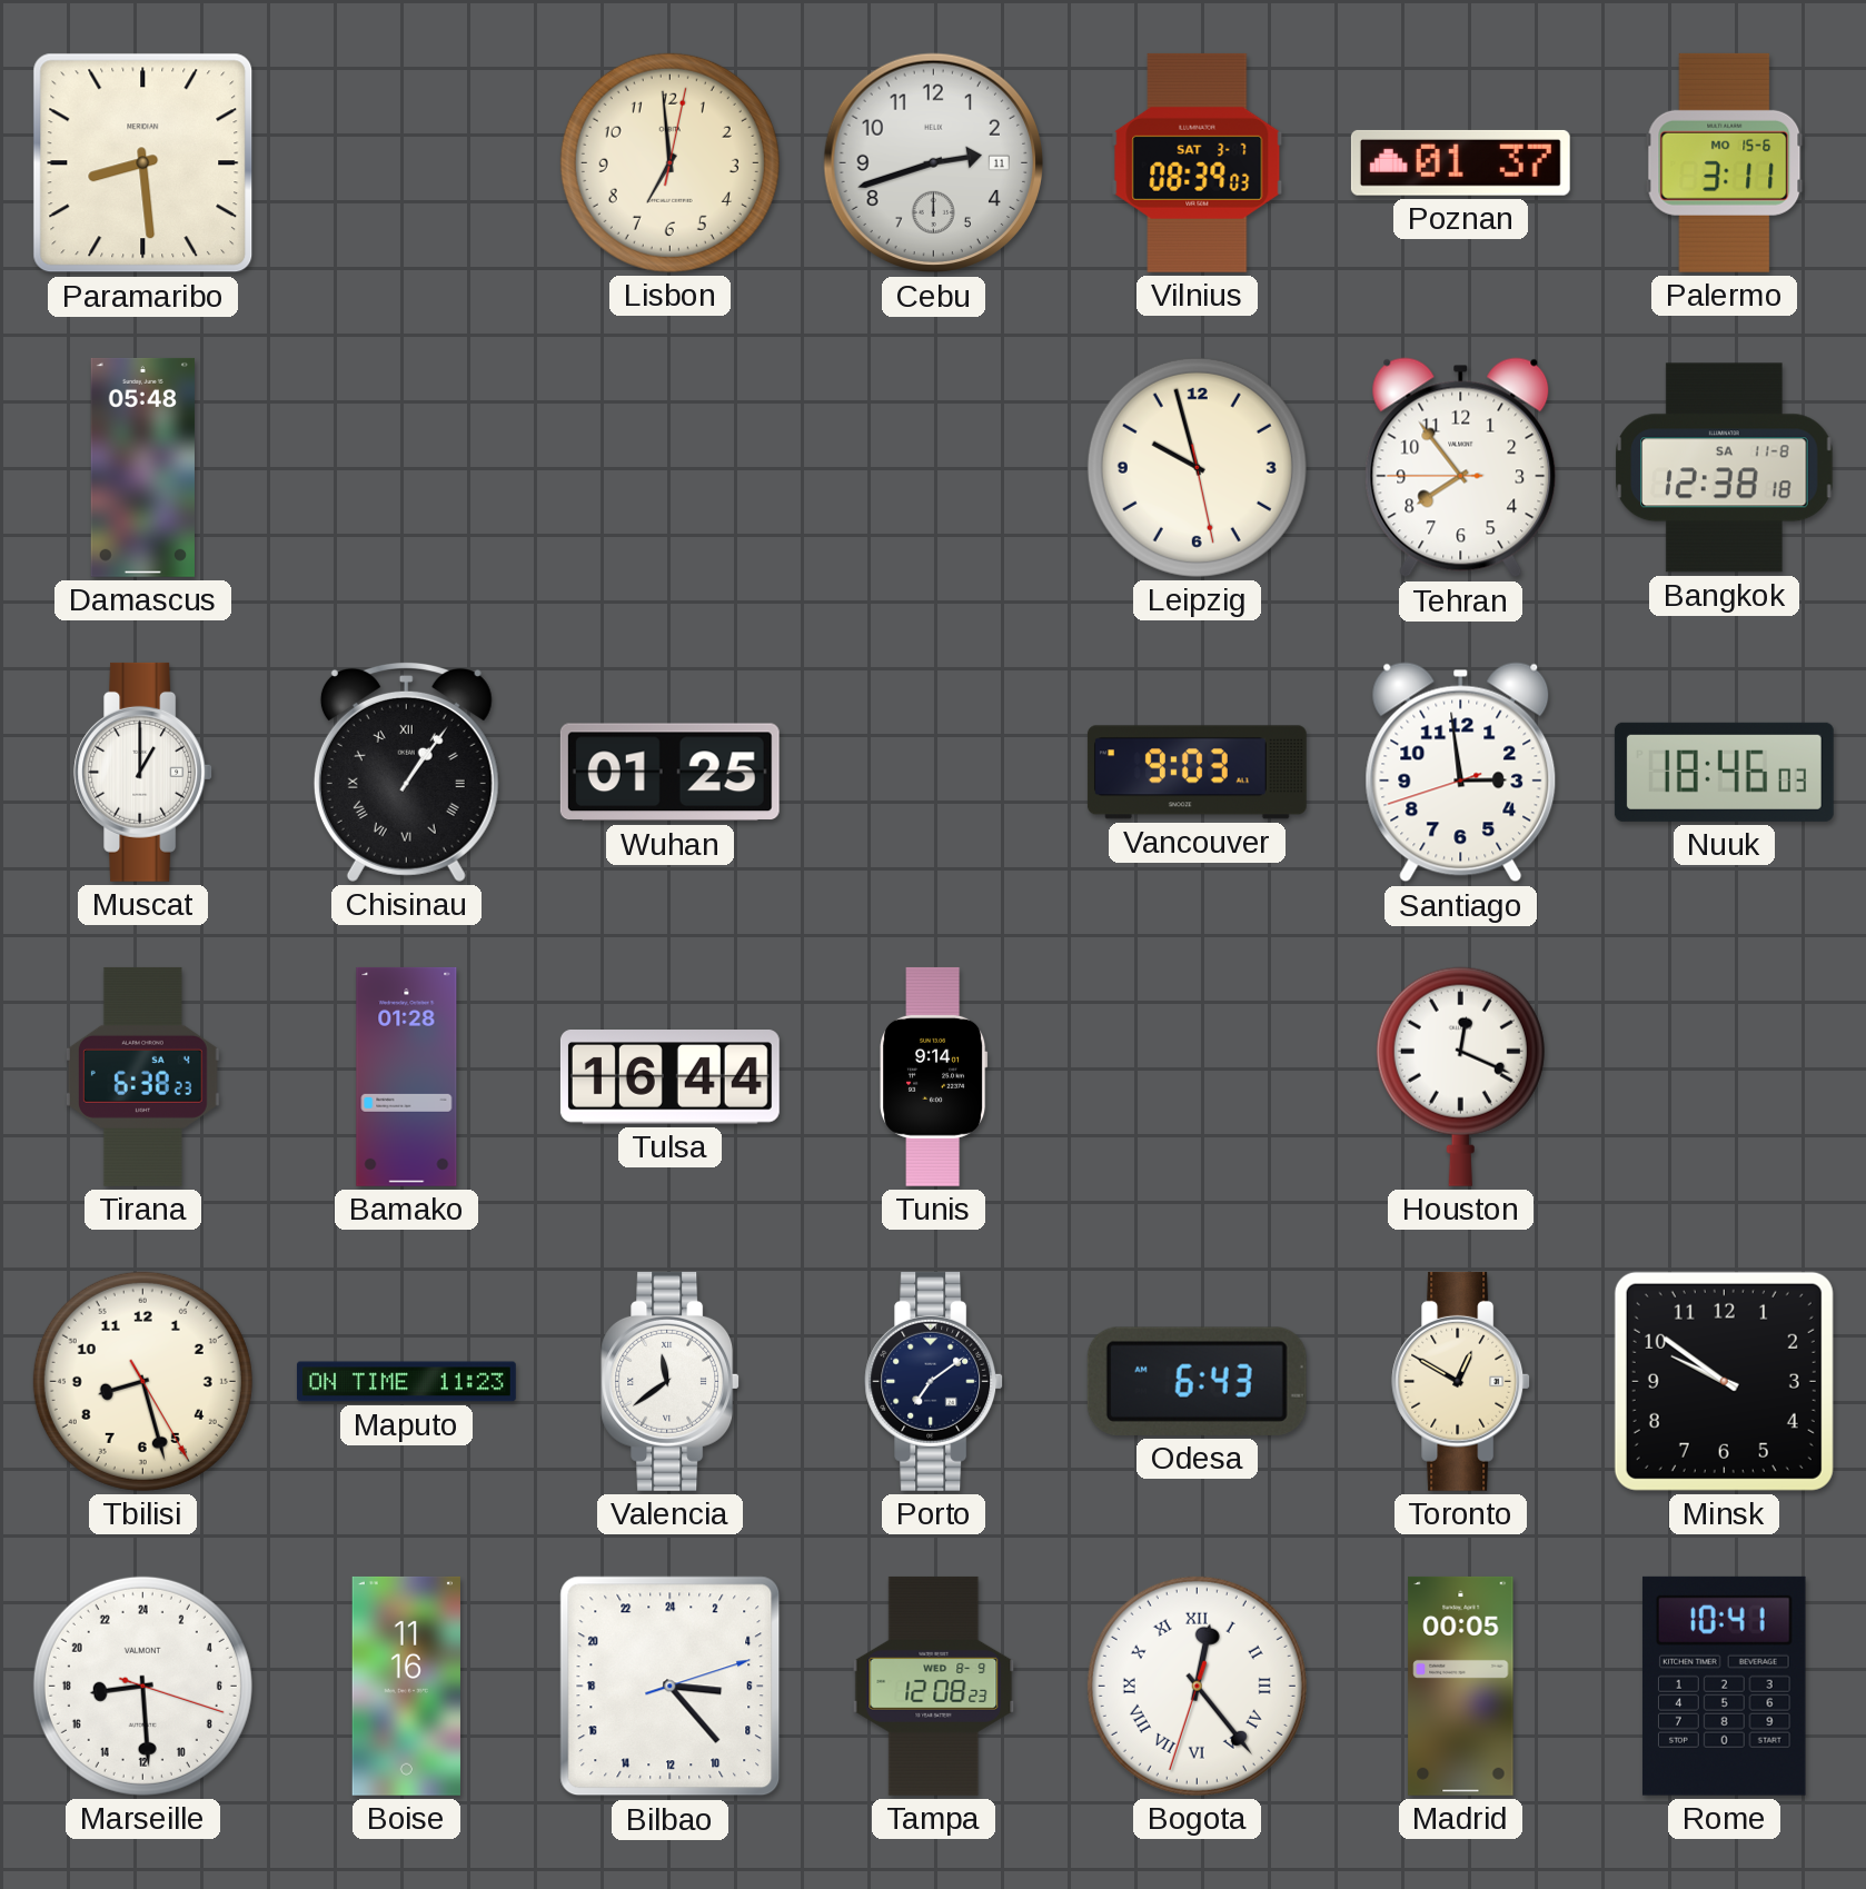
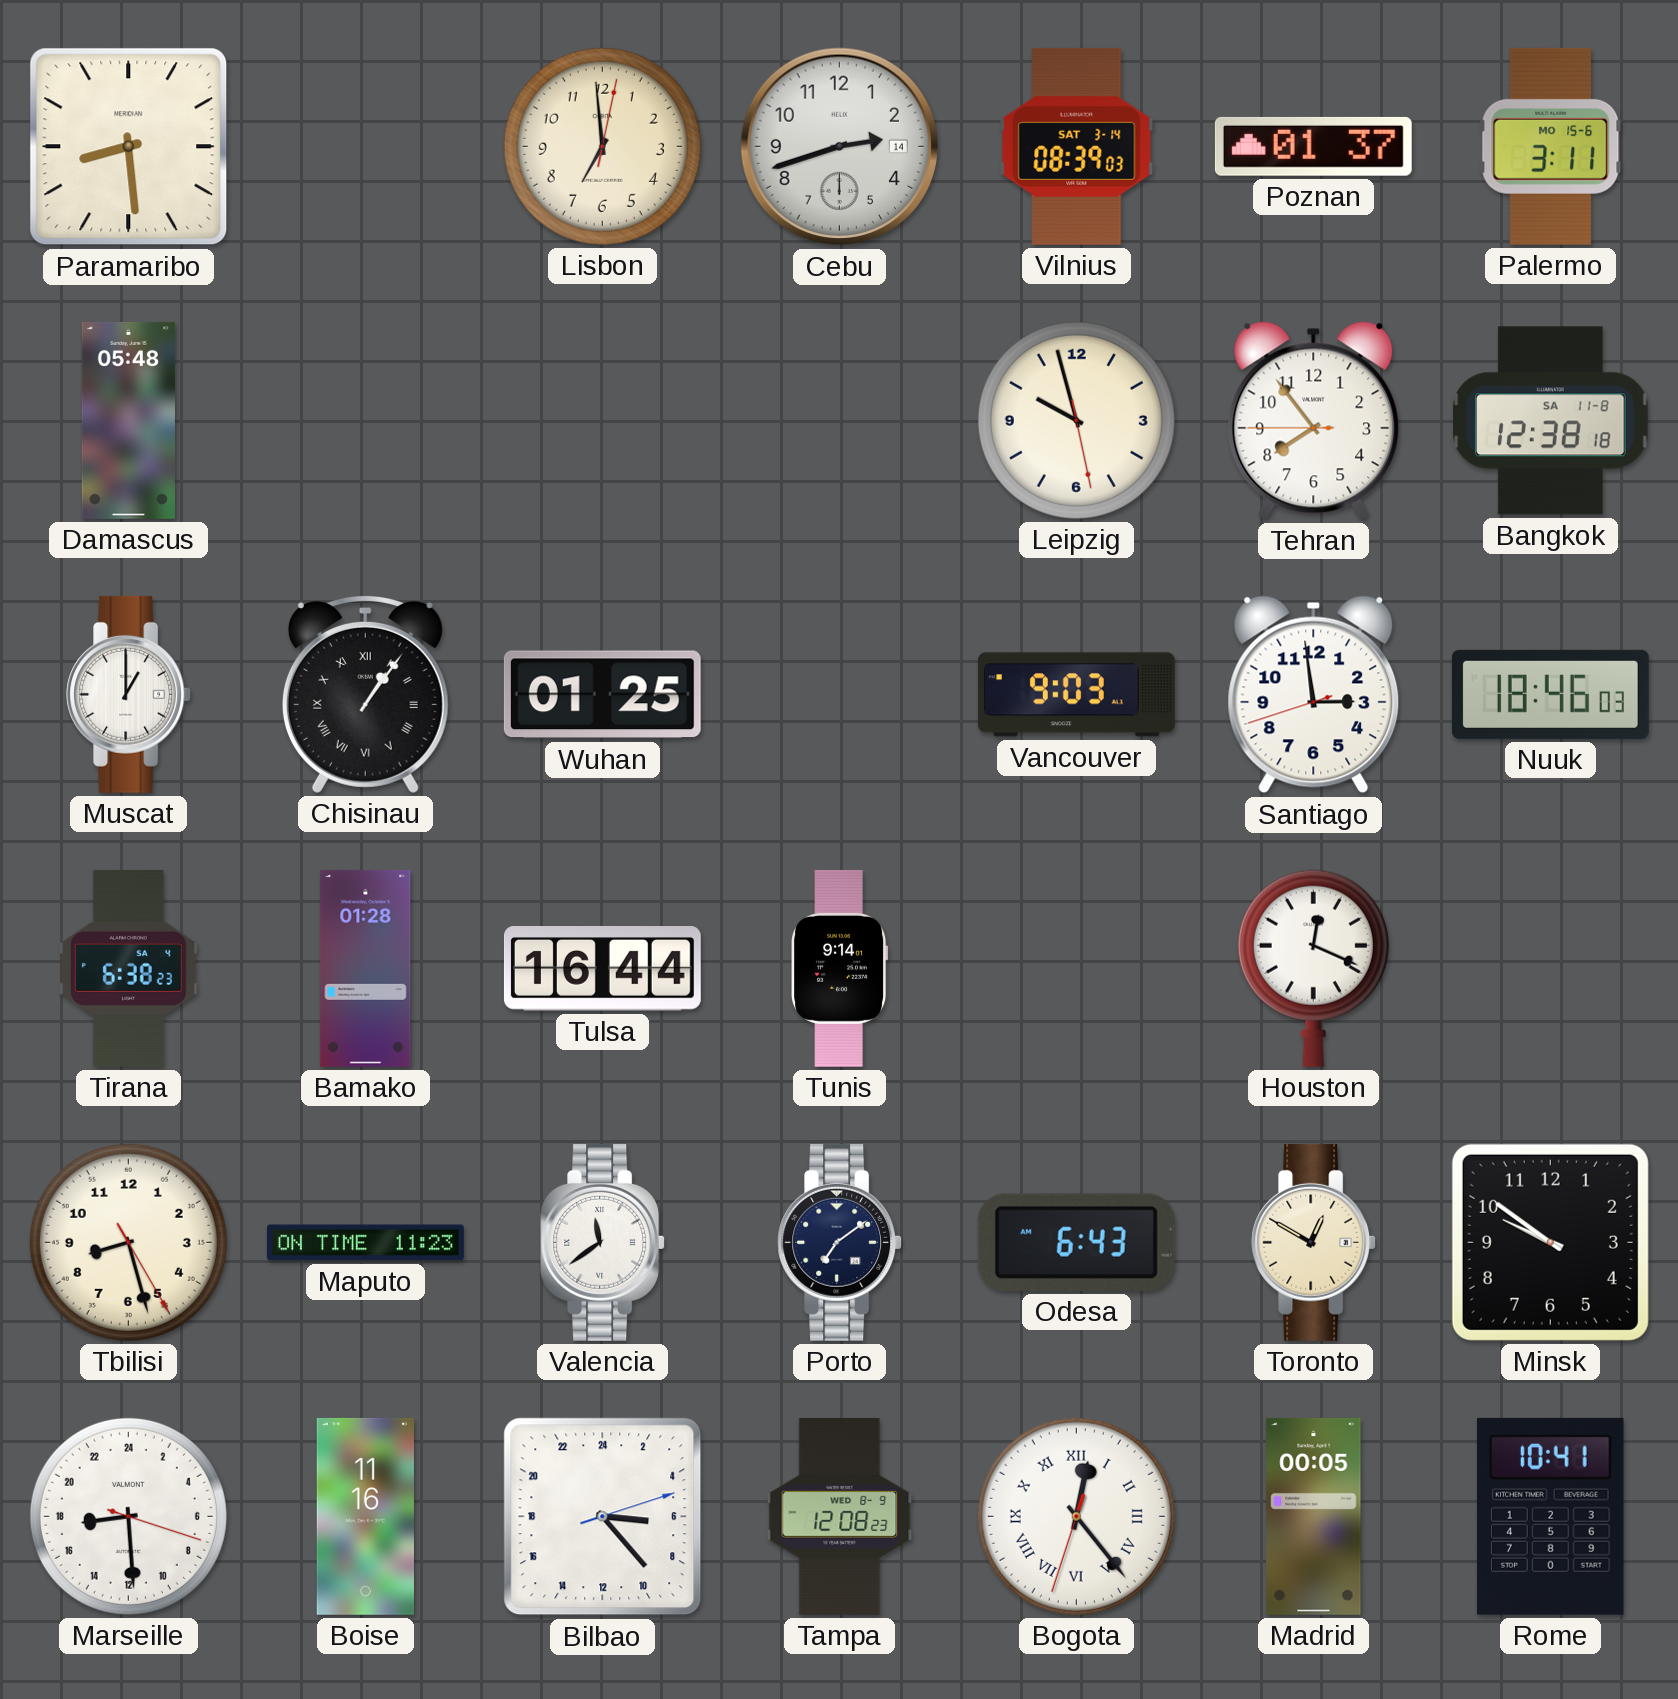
Cebu date: 11 -> 14 (840, 147)
Vilnius date: SAT 3-7 -> SAT 3-14 (1077, 146)
